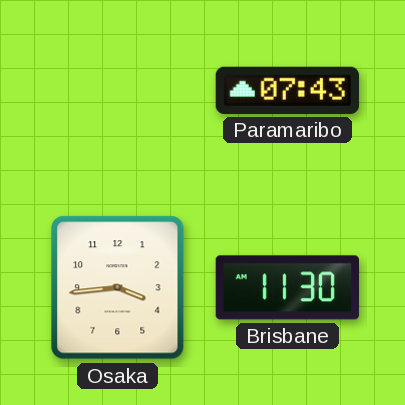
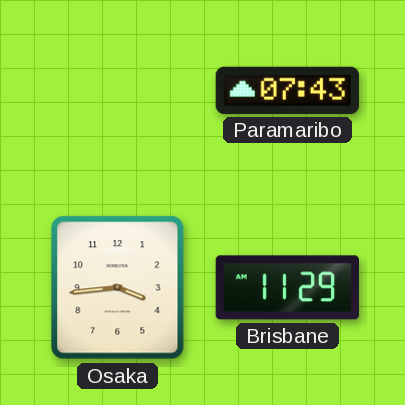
Brisbane: 11:30 -> 11:29 (287, 288)
